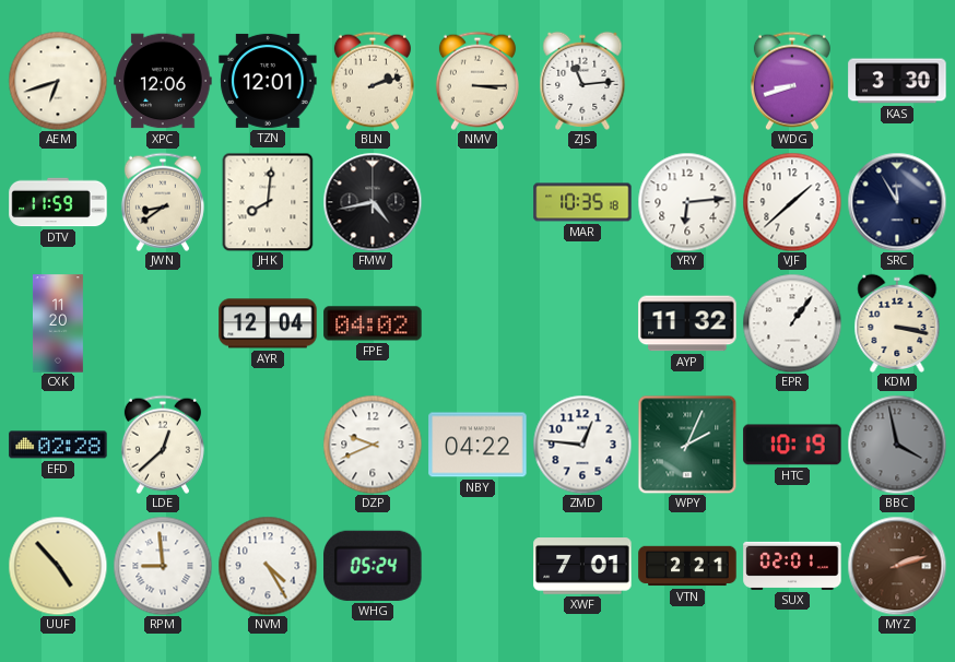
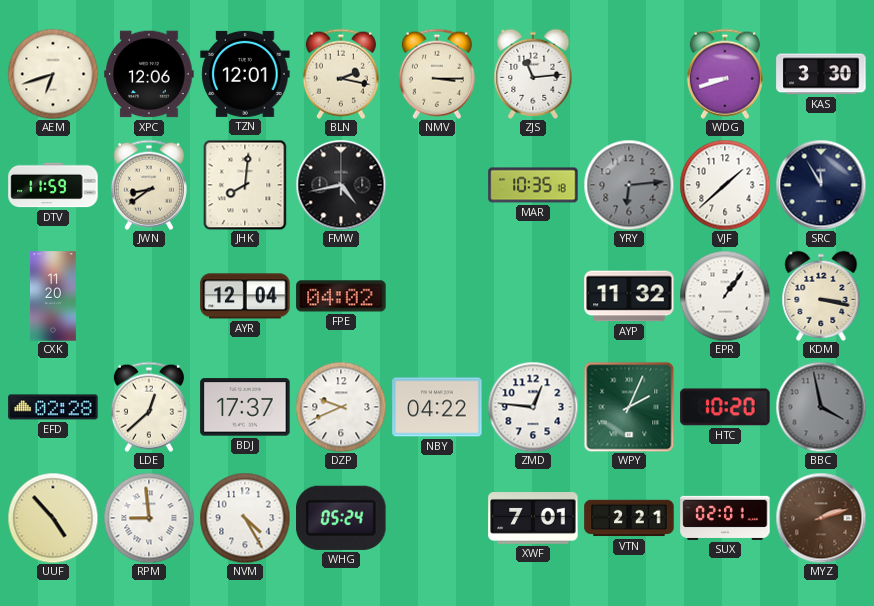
BLN: 2:12 -> 2:17 (341, 74)
YRY dial: white -> grey (629, 185)
BDJ: none -> 17:37 (245, 407)
HTC: 10:19 -> 10:20 (725, 407)
